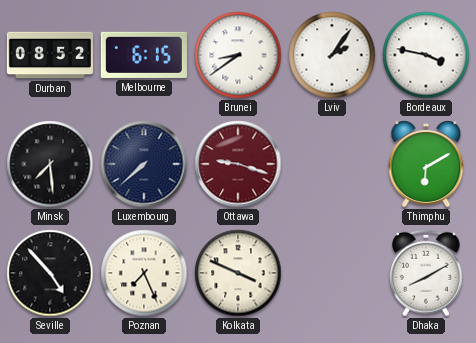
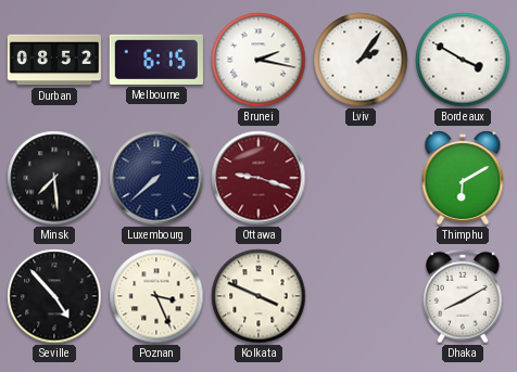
Brunei: 8:39 -> 2:17 (258, 60)
Bordeaux: 3:47 -> 3:50 (463, 60)
Poznan: 7:26 -> 3:26 (156, 296)
